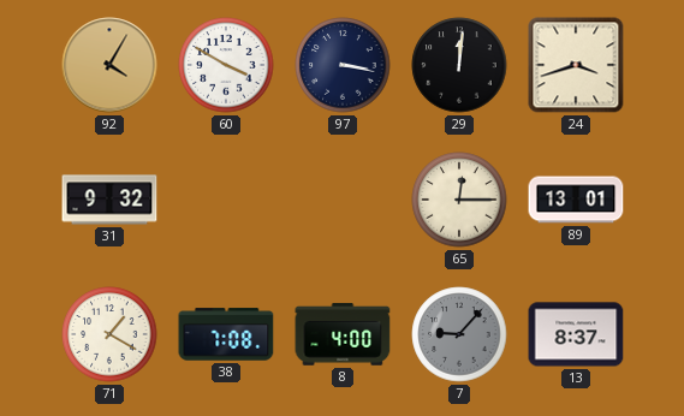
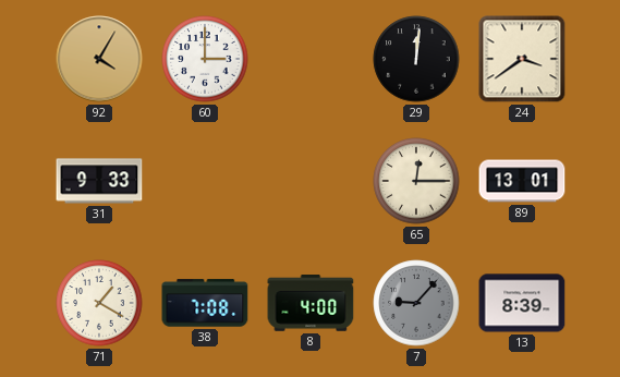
60: 3:50 -> 3:00 (205, 59)
97: 3:17 -> none (343, 65)
24: 3:42 -> 3:39 (522, 59)
31: 9:32 -> 9:33 (99, 181)
13: 8:37 -> 8:39 (522, 303)
